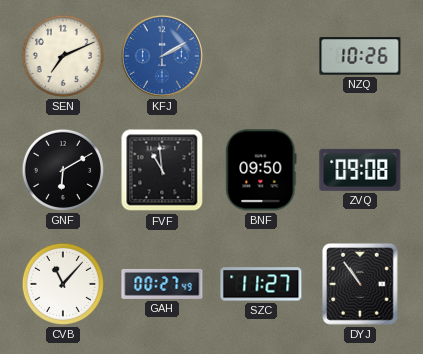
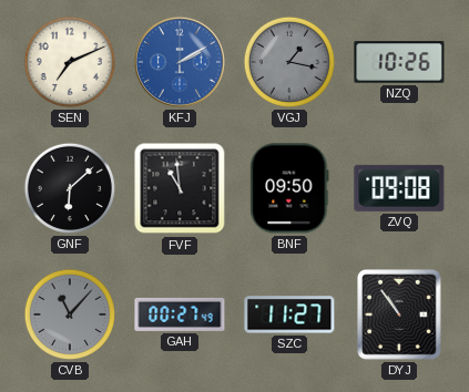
VGJ: none -> 1:17 (289, 62)
GNF: 6:10 -> 6:08 (70, 188)
CVB dial: white -> grey (70, 314)
